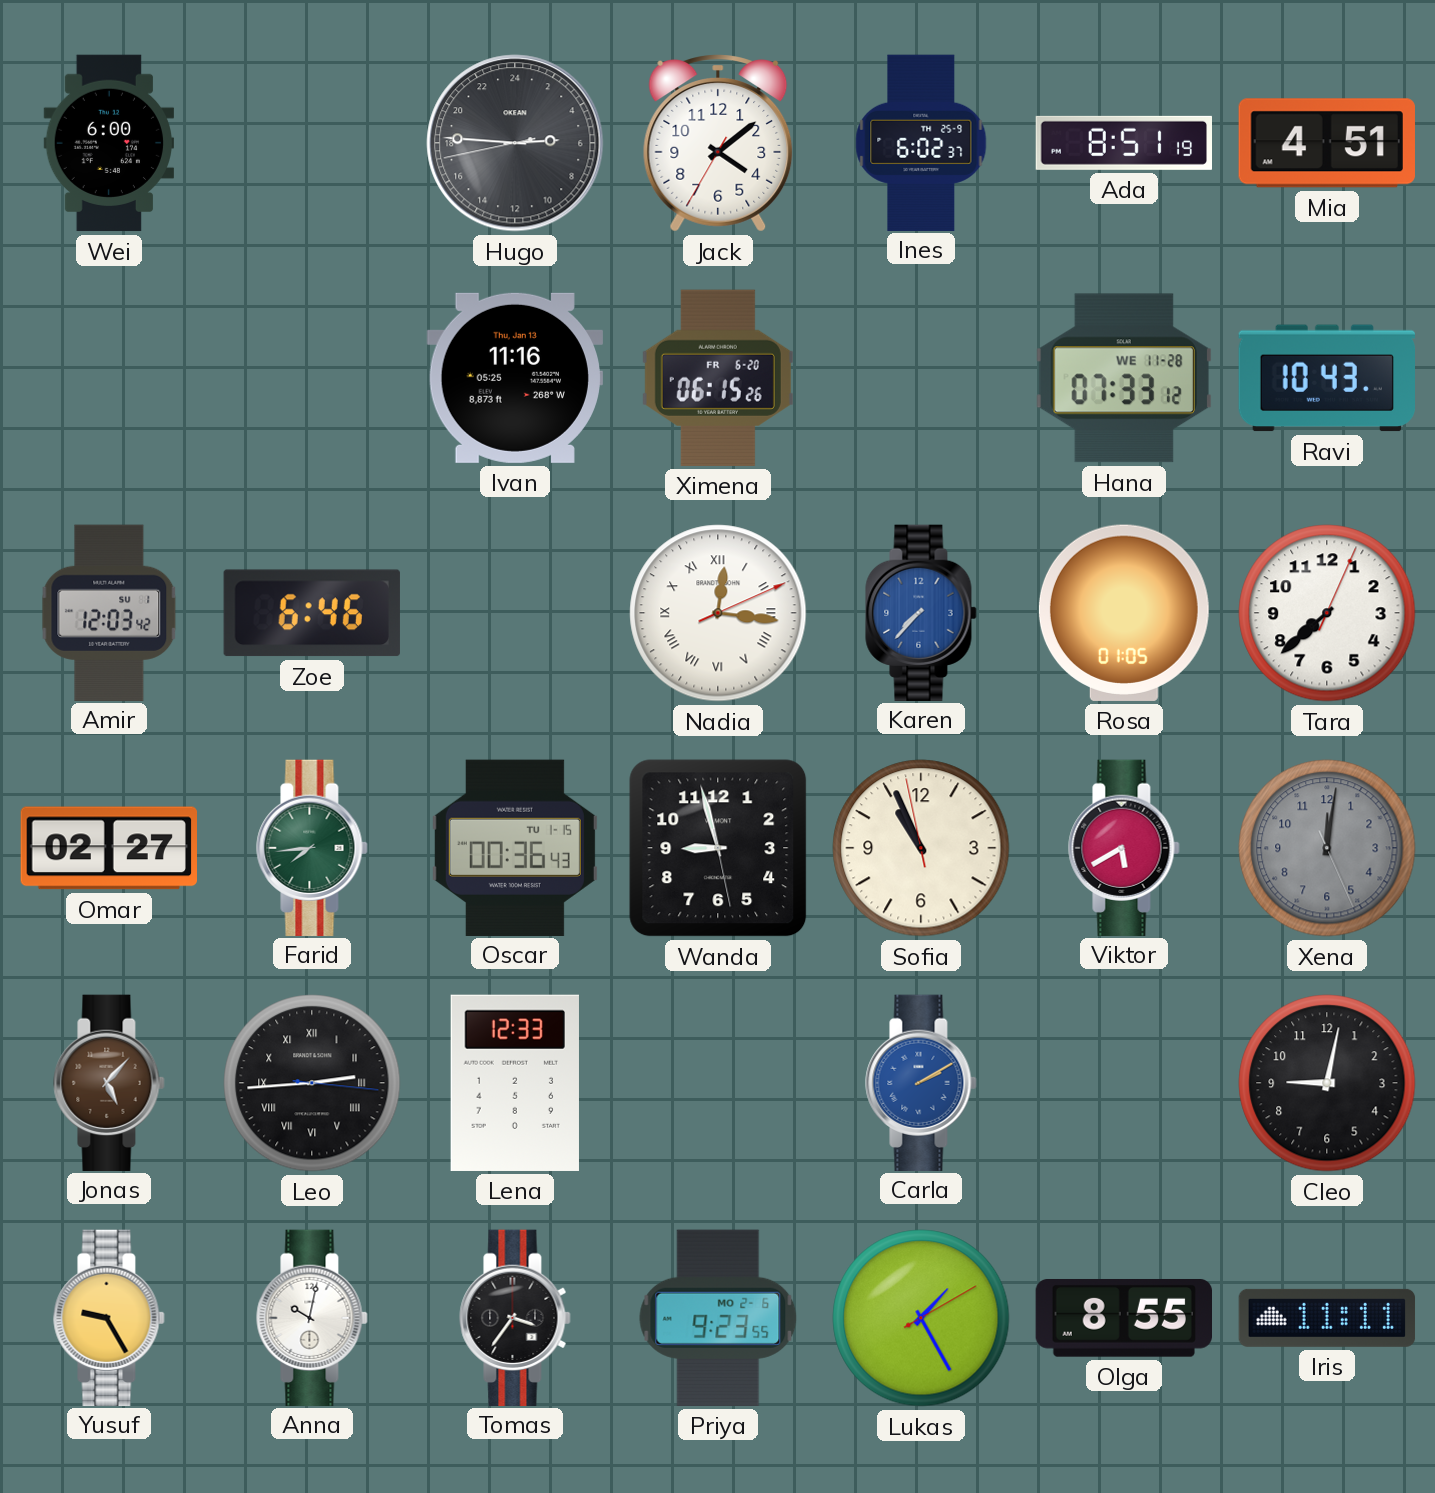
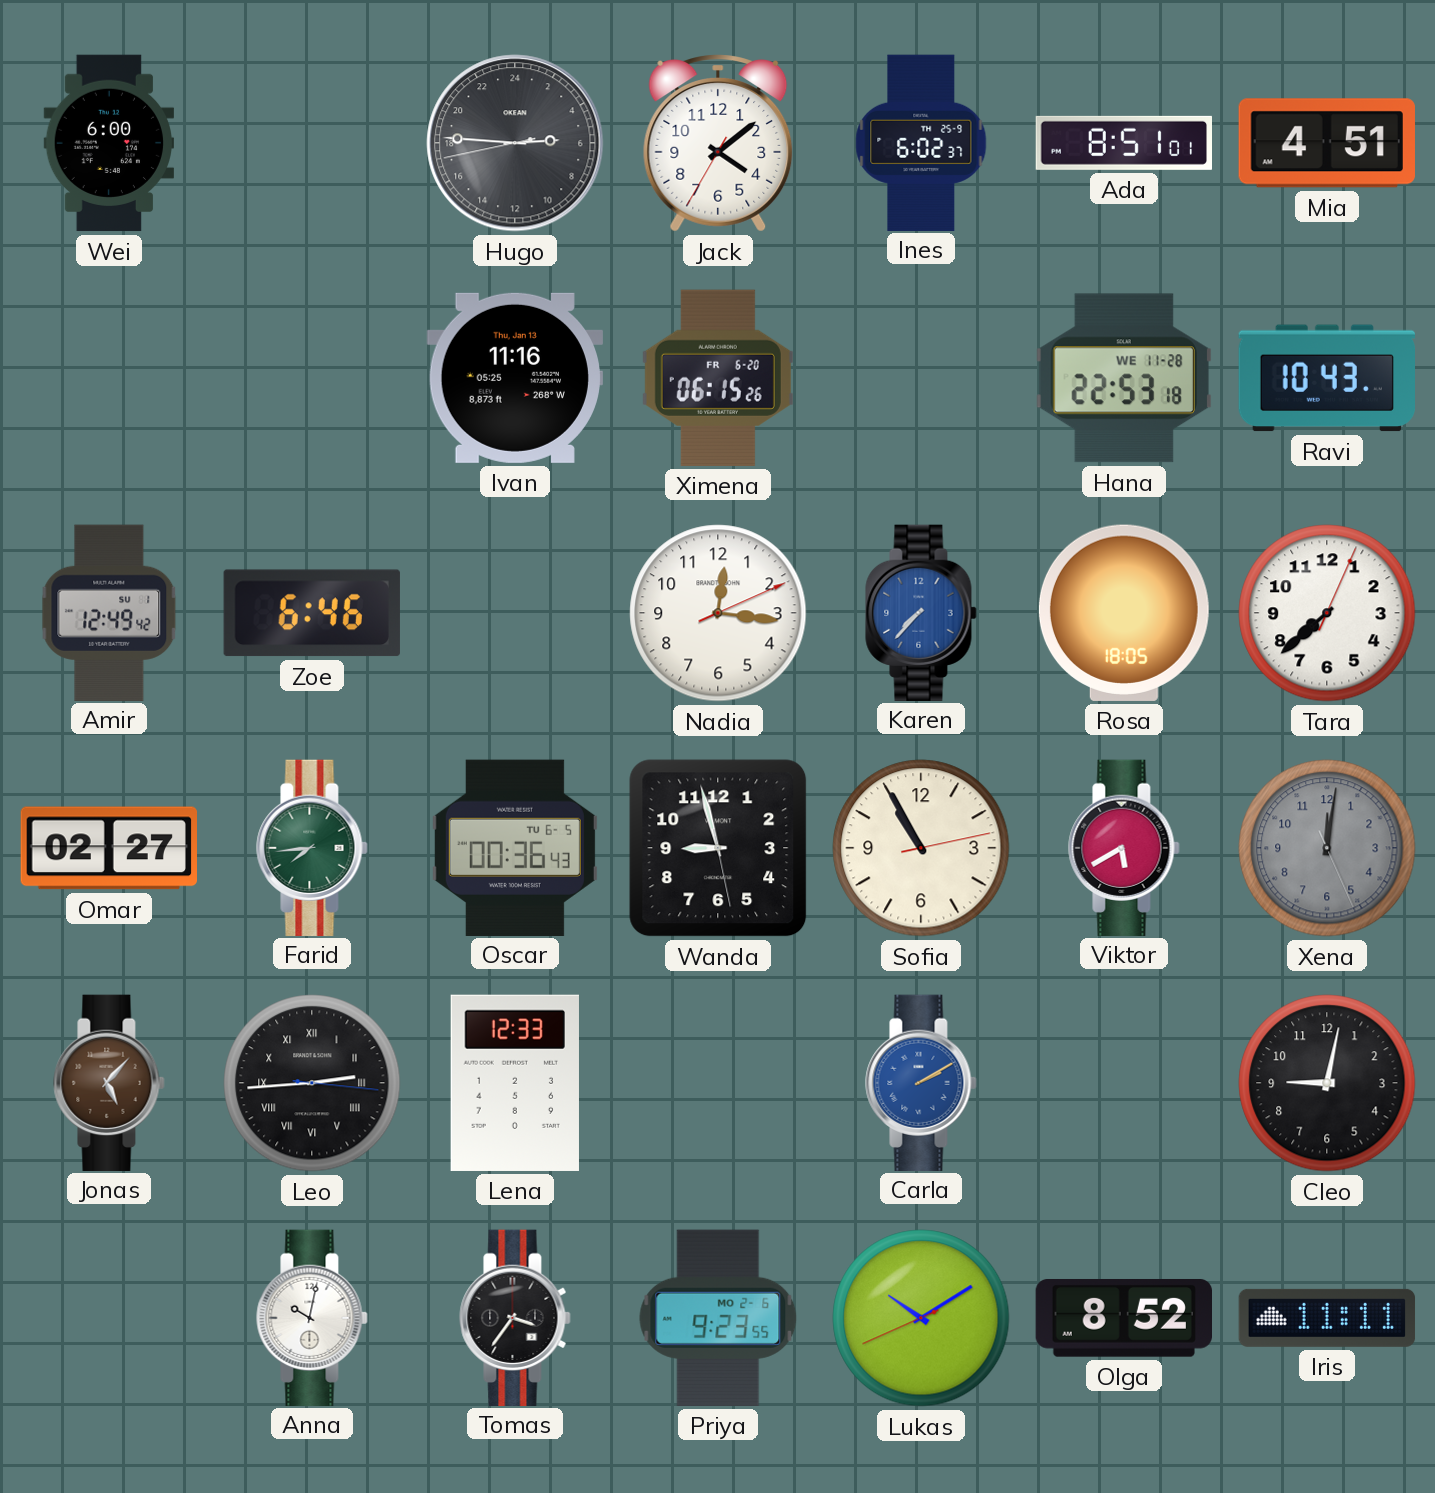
Ada: 8:51:19 -> 8:51:01 (1123, 143)
Hana: 07:33 -> 22:53 (1124, 378)
Amir: 12:03 -> 12:49 (109, 612)
Nadia numerals: Roman -> Arabic (718, 613)
Rosa: 01:05 -> 18:05 (1124, 613)
Oscar date: TU 1-15 -> TU 6-5 (515, 847)
Sofia: 10:55:58 -> 10:55:13 (921, 848)
Yusuf: 9:25 -> none (109, 1317)
Lukas: 1:25 -> 10:09 (921, 1318)
Olga: 8:55 -> 8:52 (1123, 1318)
